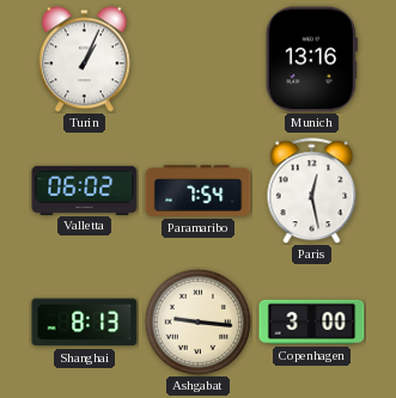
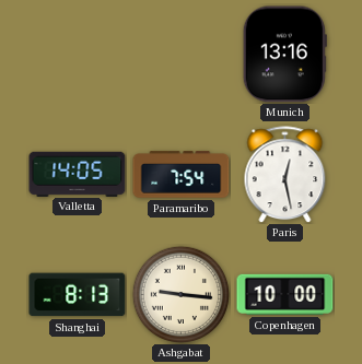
Turin: 1:04 -> none (84, 60)
Valletta: 06:02 -> 14:05 (78, 174)
Copenhagen: 3:00 -> 10:00 (285, 294)
